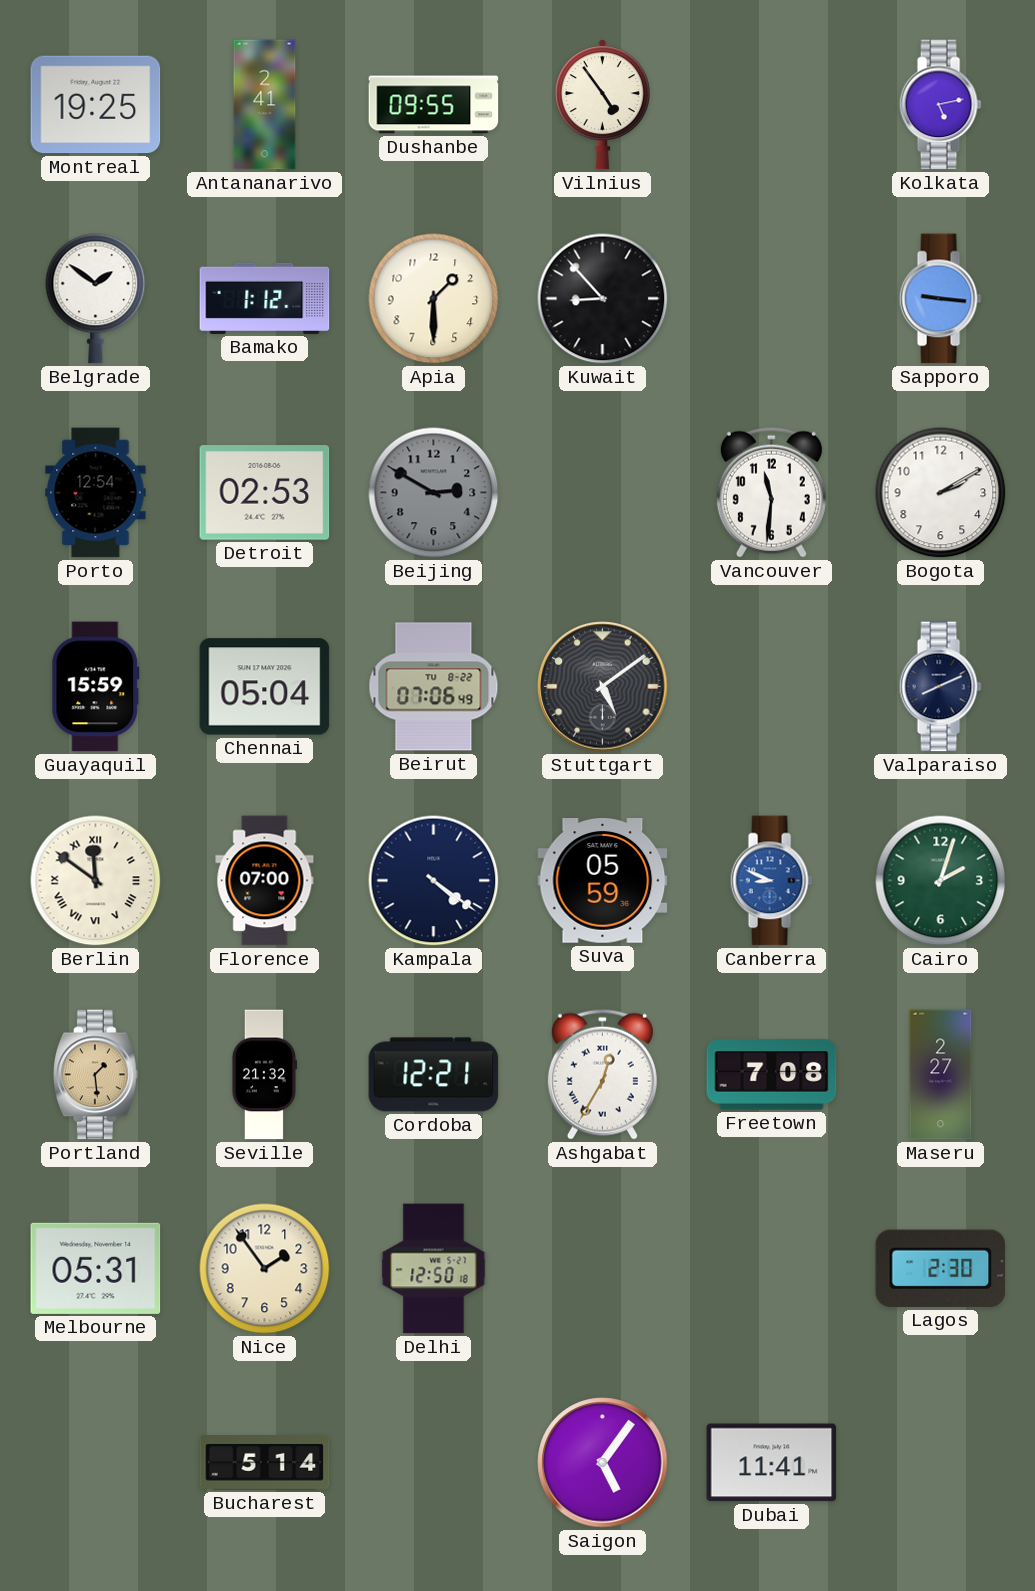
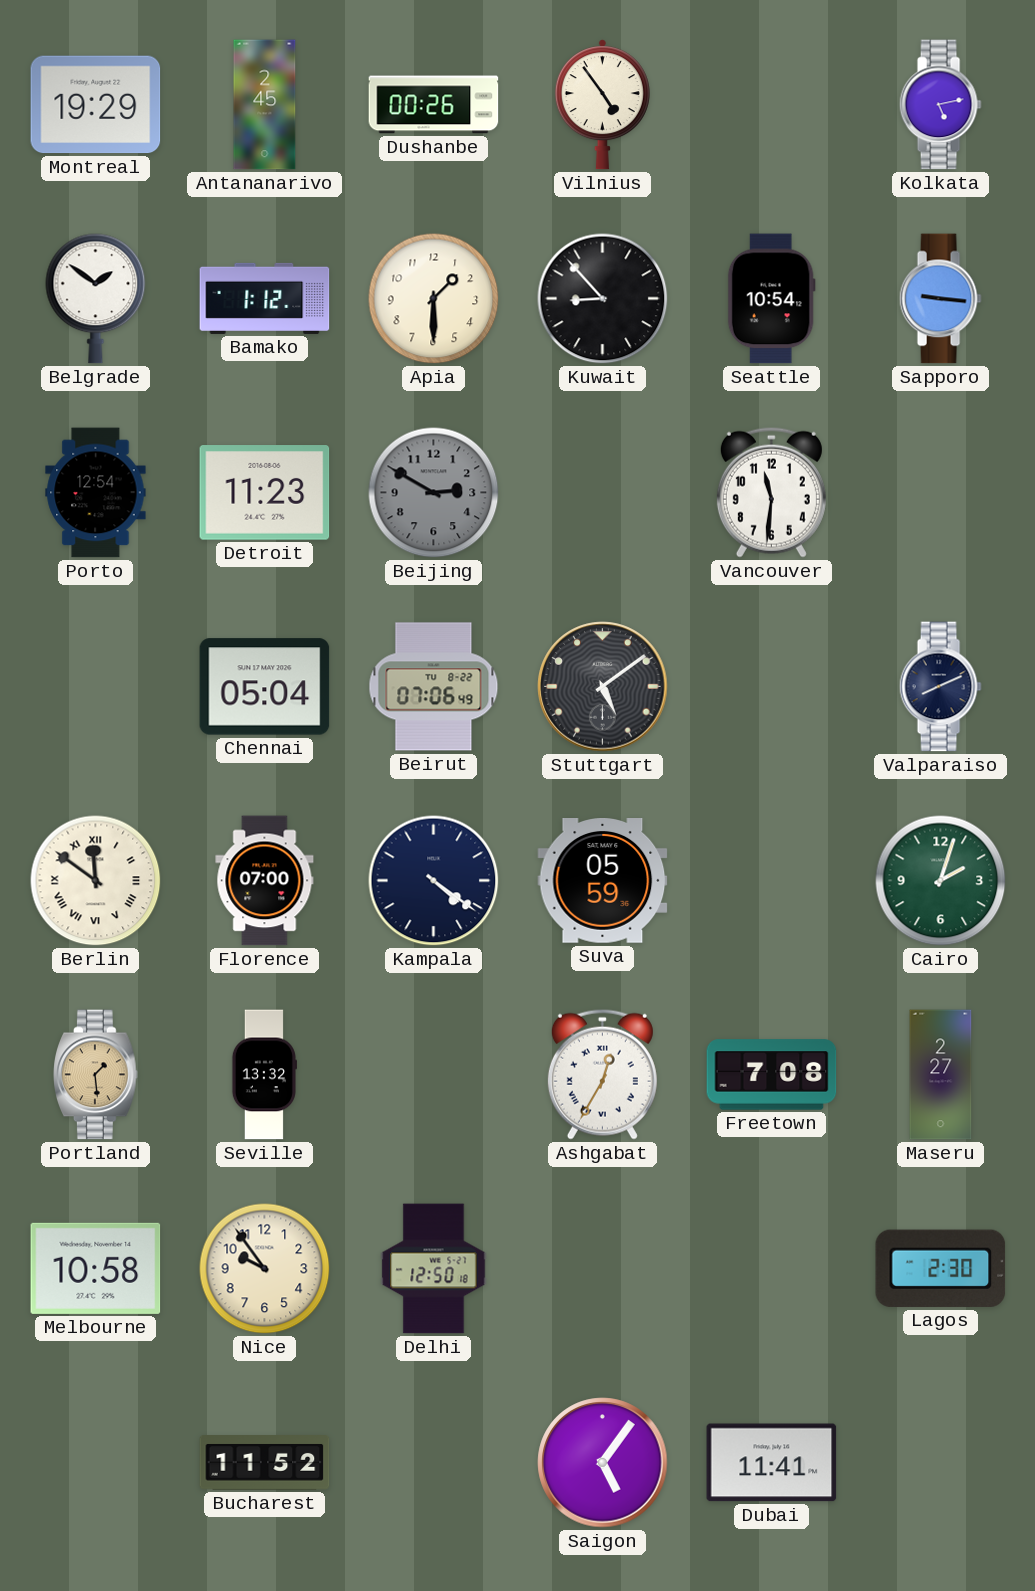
Montreal: 19:25 -> 19:29 (96, 105)
Antananarivo: 2:41 -> 2:45 (265, 105)
Dushanbe: 09:55 -> 00:26 (434, 105)
Seattle: none -> 10:54 (771, 299)
Detroit: 02:53 -> 11:23 (265, 493)
Bogota: 2:10 -> none (941, 493)
Guayaquil: 15:59 -> none (96, 687)
Canberra: 8:49 -> none (771, 881)
Seville: 21:32 -> 13:32 (264, 1075)
Cordoba: 12:21 -> none (434, 1075)
Melbourne: 05:31 -> 10:58 (96, 1268)
Nice: 1:54 -> 9:54 (265, 1269)
Bucharest: 5:14 -> 11:52 (265, 1463)
